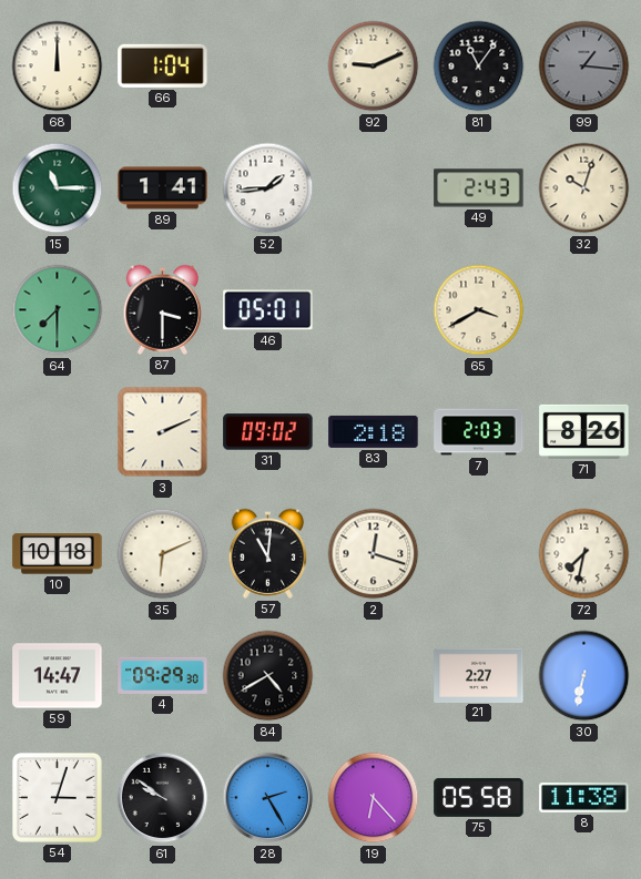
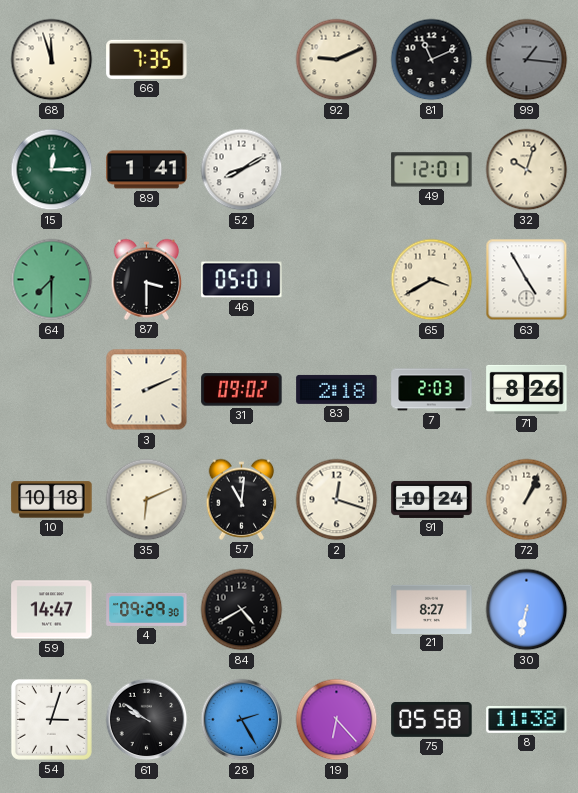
68: 12:00 -> 11:57 (52, 60)
66: 1:04 -> 7:35 (147, 59)
81: 11:06 -> 11:11 (432, 60)
15: 11:15 -> 12:15 (52, 170)
52: 1:44 -> 8:10 (242, 170)
49: 2:43 -> 12:01 (432, 170)
63: none -> 4:55 (527, 280)
91: none -> 10:24 (432, 499)
72: 7:32 -> 1:04 (527, 500)
21: 2:27 -> 8:27 (432, 609)
